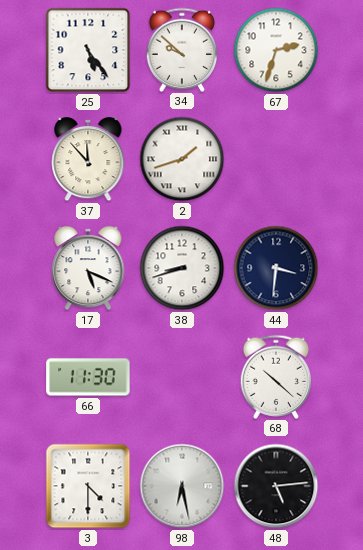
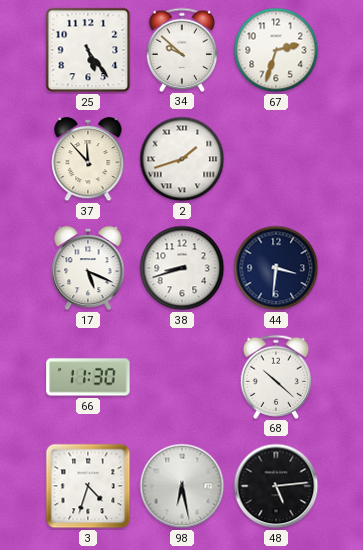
3: 4:30 -> 4:33 (88, 486)
